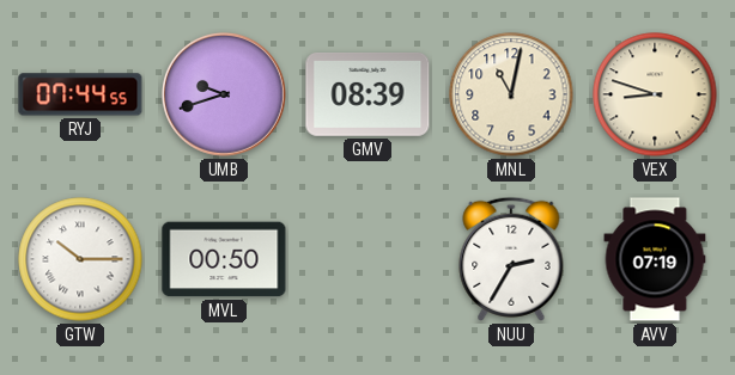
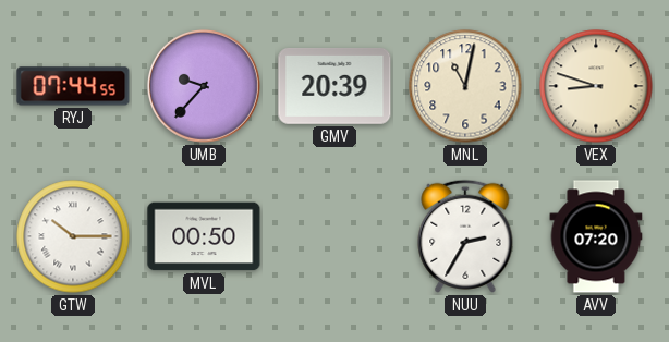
UMB: 9:42 -> 9:37 (204, 86)
GMV: 08:39 -> 20:39 (334, 87)
AVV: 07:19 -> 07:20 (596, 236)
